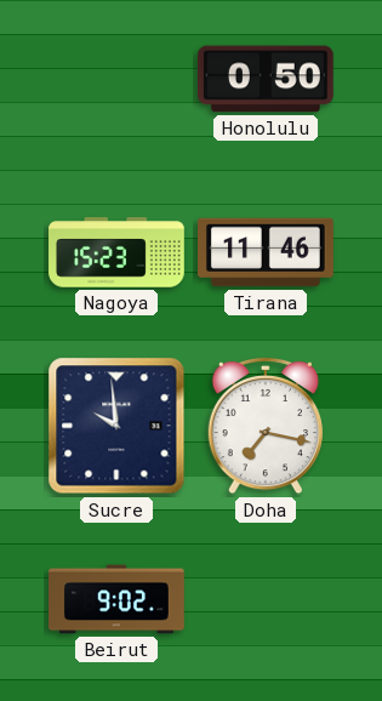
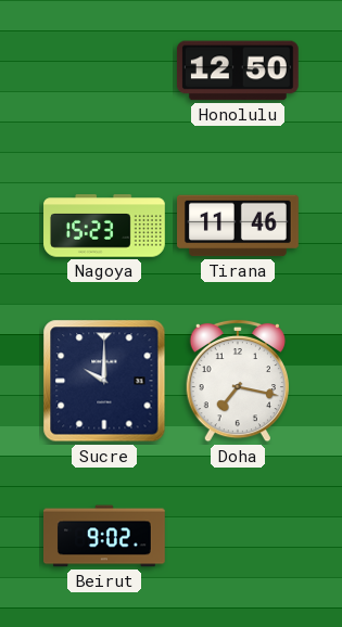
Honolulu: 0:50 -> 12:50 (238, 71)
Sucre: 9:59 -> 10:00 (104, 381)
